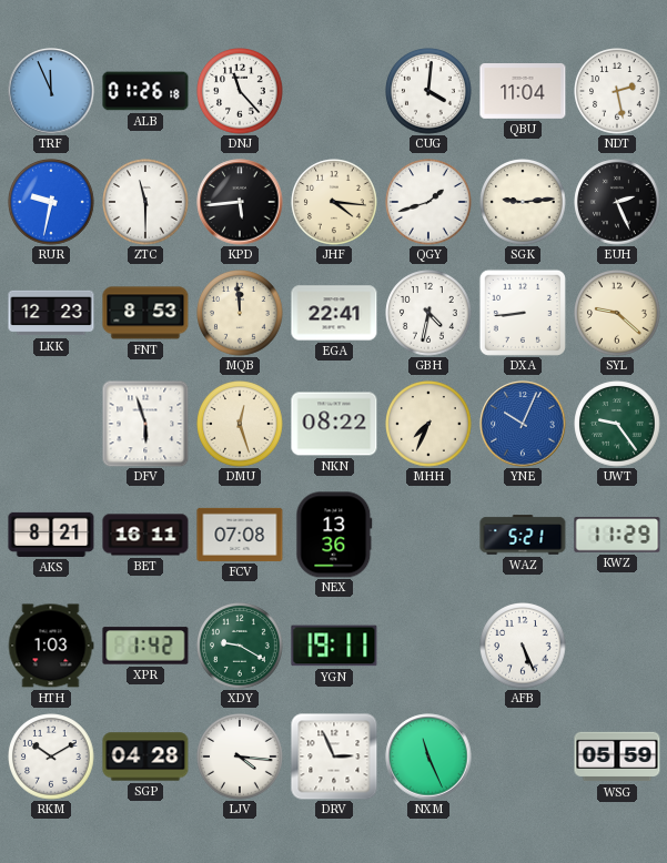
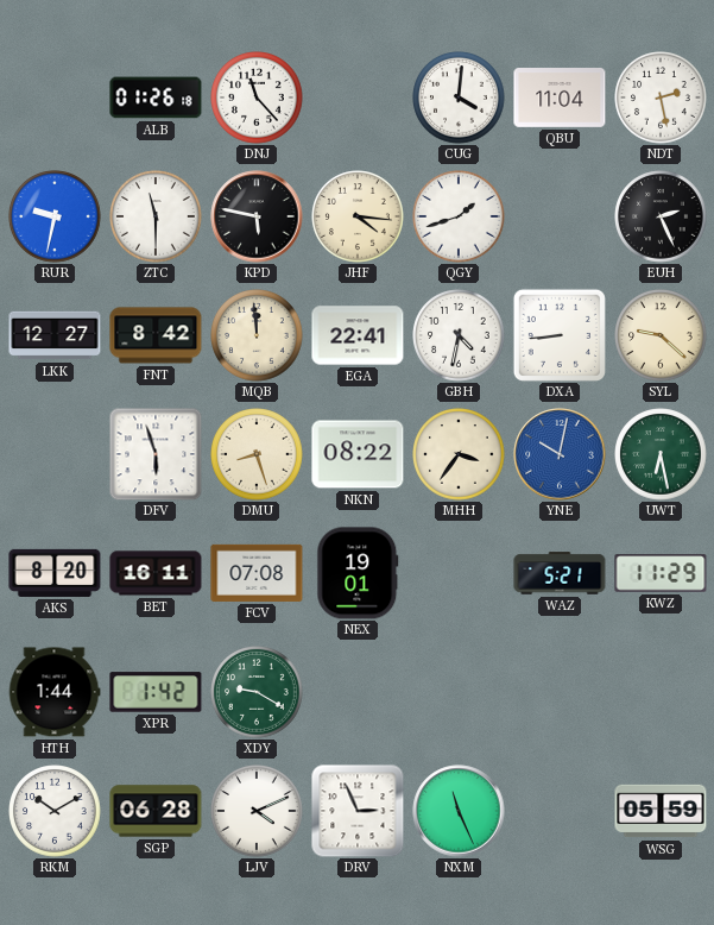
TRF: 11:56 -> none (51, 91)
KPD: 5:44 -> 5:47 (257, 216)
SGK: 9:14 -> none (523, 202)
LKK: 12:23 -> 12:27 (55, 335)
FNT: 8:53 -> 8:42 (156, 335)
DMU: 12:27 -> 8:27 (257, 454)
MHH: 7:34 -> 3:36 (459, 454)
YNE: 10:04 -> 10:02 (560, 454)
UWT: 9:24 -> 6:28 (661, 454)
AKS: 8:21 -> 8:20 (55, 573)
NEX: 13:36 -> 19:01 (358, 573)
HTH: 1:03 -> 1:44 (55, 692)
YGN: 19:11 -> none (334, 646)
AFB: 5:26 -> none (523, 646)
SGP: 04:28 -> 06:28 (156, 811)
LJV: 4:16 -> 4:11 (257, 811)
